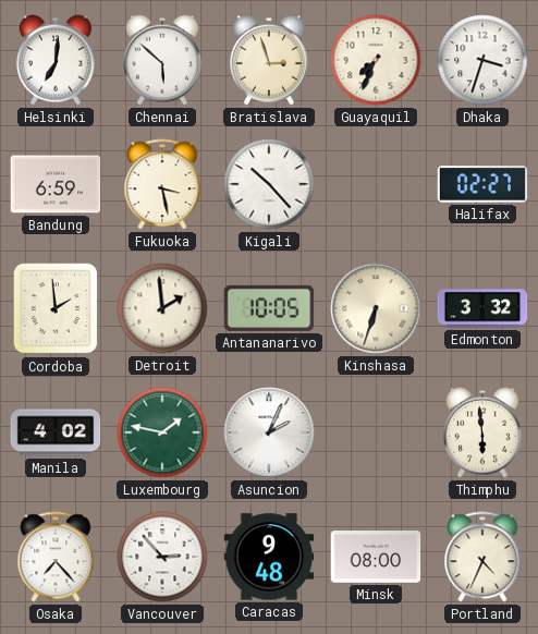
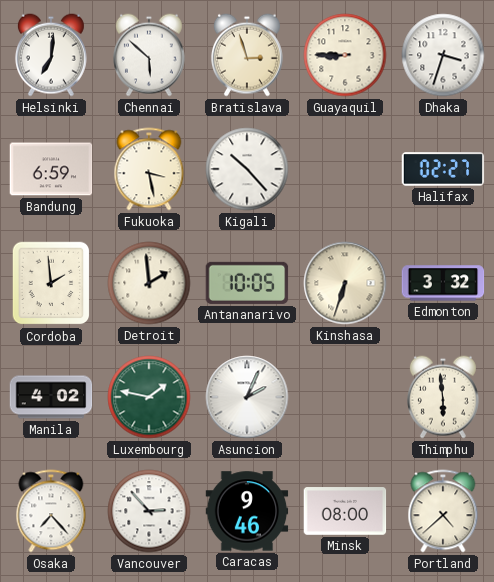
Guayaquil: 7:34 -> 8:45 (345, 55)
Caracas: 9:48 -> 9:46 (247, 511)
Portland: 4:34 -> 4:38 (443, 511)
